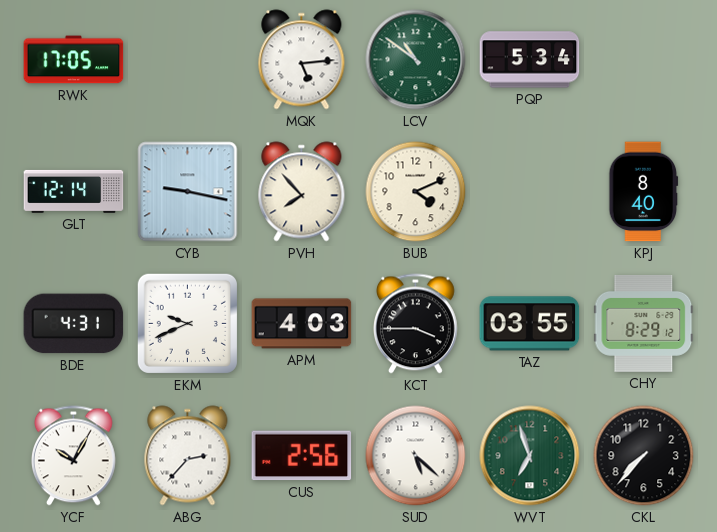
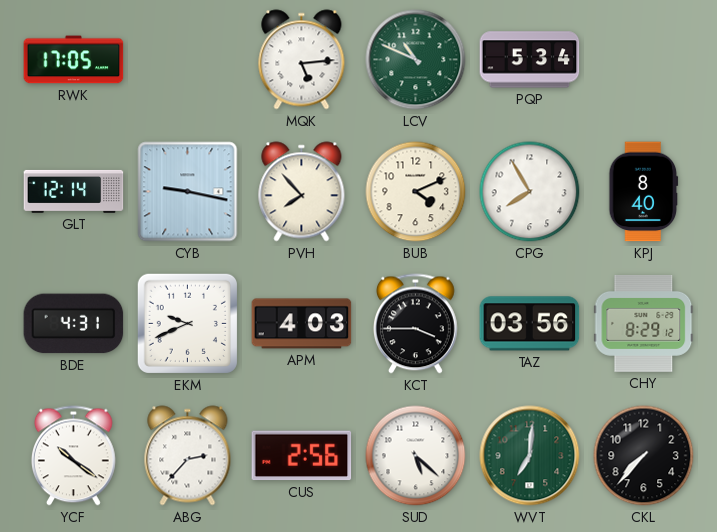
LCV: 10:51 -> 10:49 (416, 60)
CPG: none -> 7:55 (530, 192)
TAZ: 03:55 -> 03:56 (530, 324)
YCF: 10:05 -> 10:21 (73, 456)
WVT: 6:57 -> 7:01 (530, 456)
